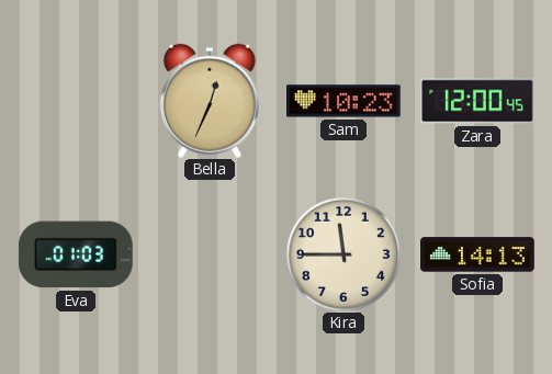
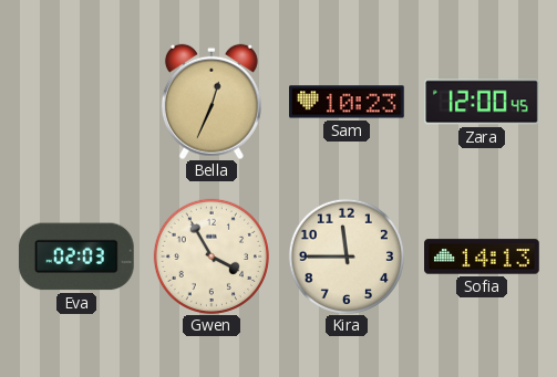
Eva: 01:03 -> 02:03 (76, 256)
Gwen: none -> 3:55 (210, 255)
